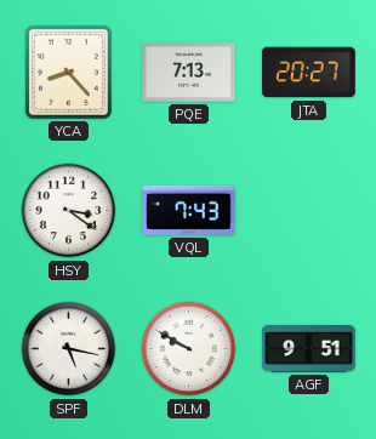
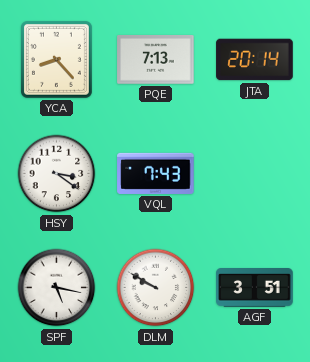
JTA: 20:27 -> 20:14 (255, 60)
AGF: 9:51 -> 3:51 (255, 288)
